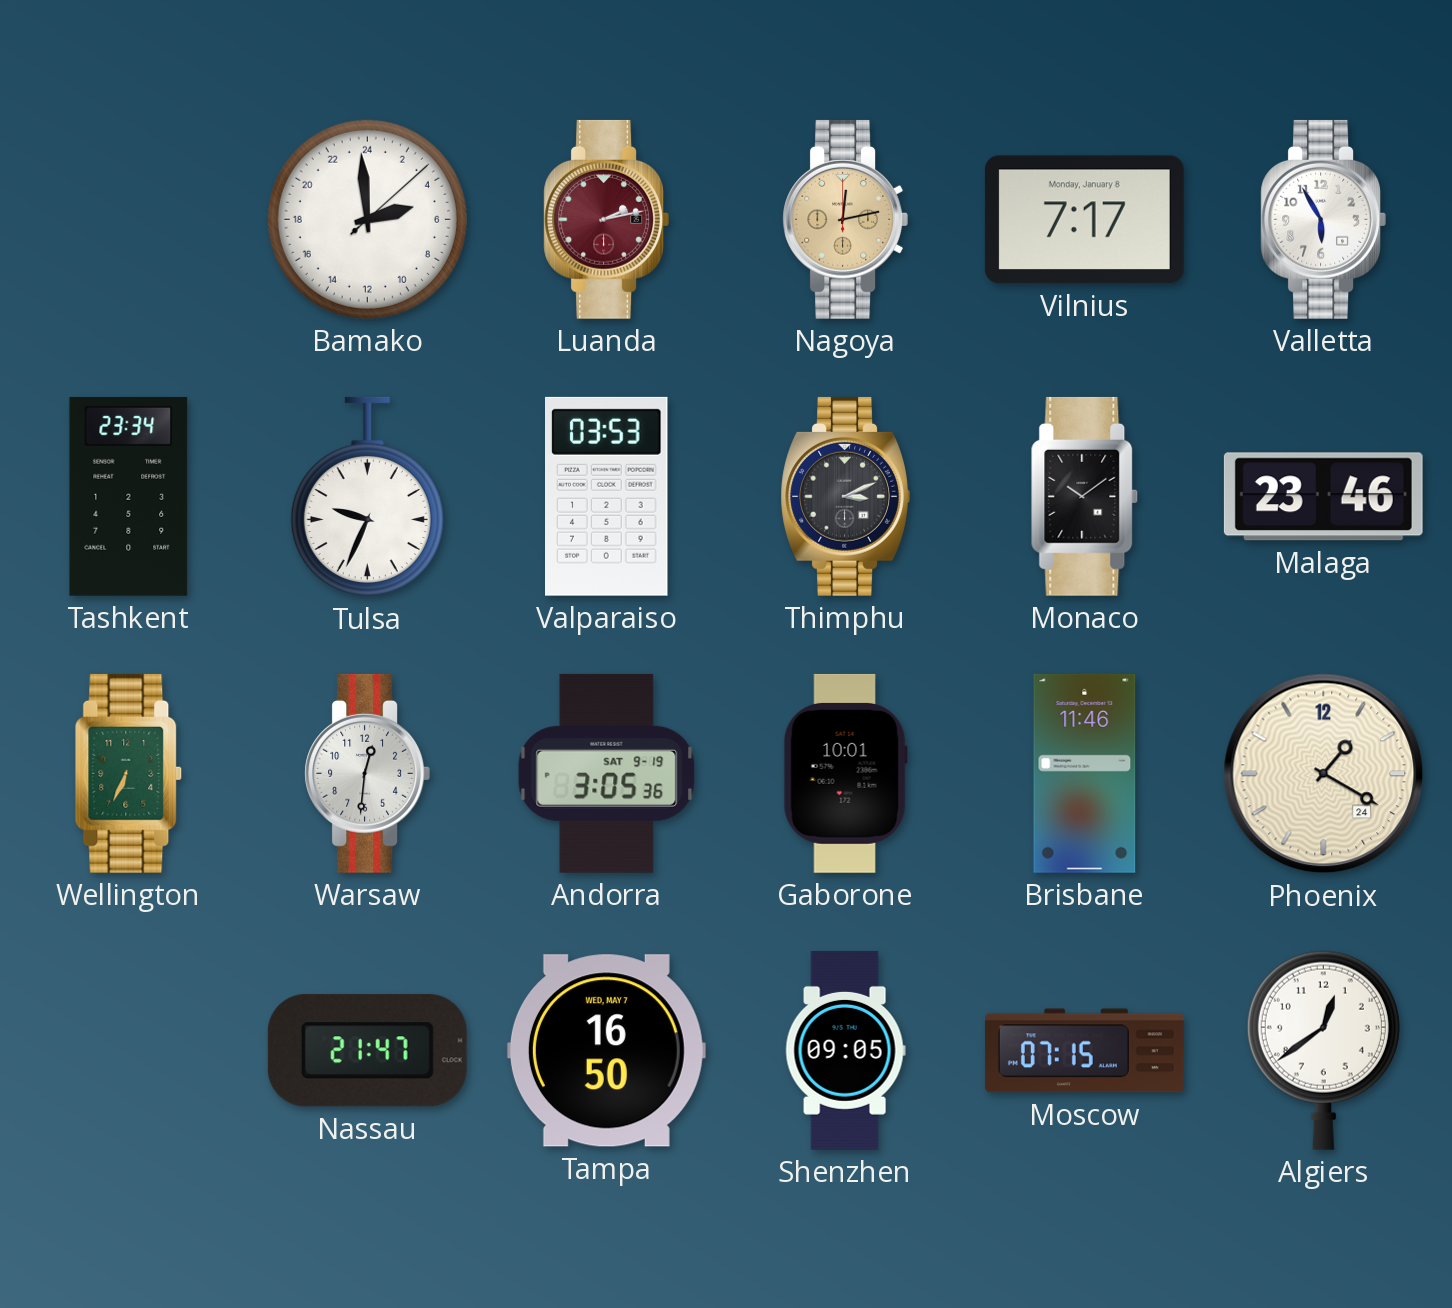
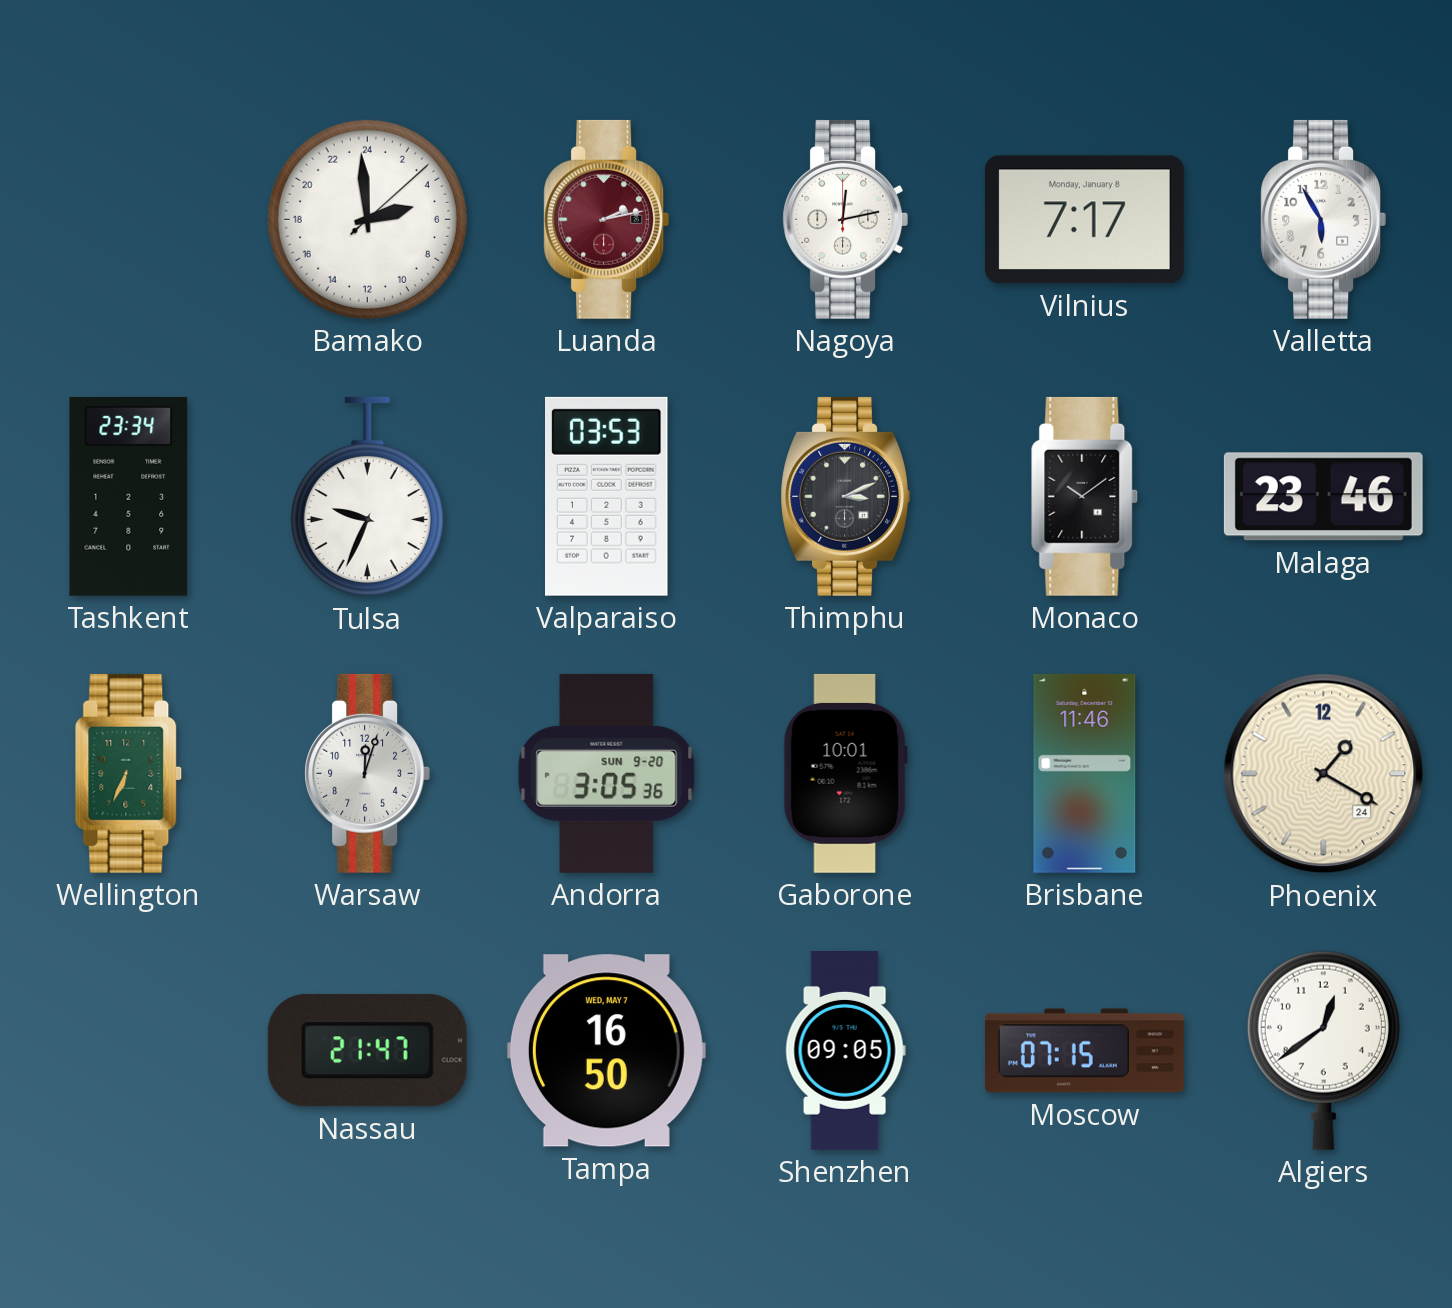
Nagoya dial: champagne -> white (845, 219)
Warsaw: 12:31 -> 12:03 (367, 773)
Andorra date: SAT 9-19 -> SUN 9-20 (607, 773)
